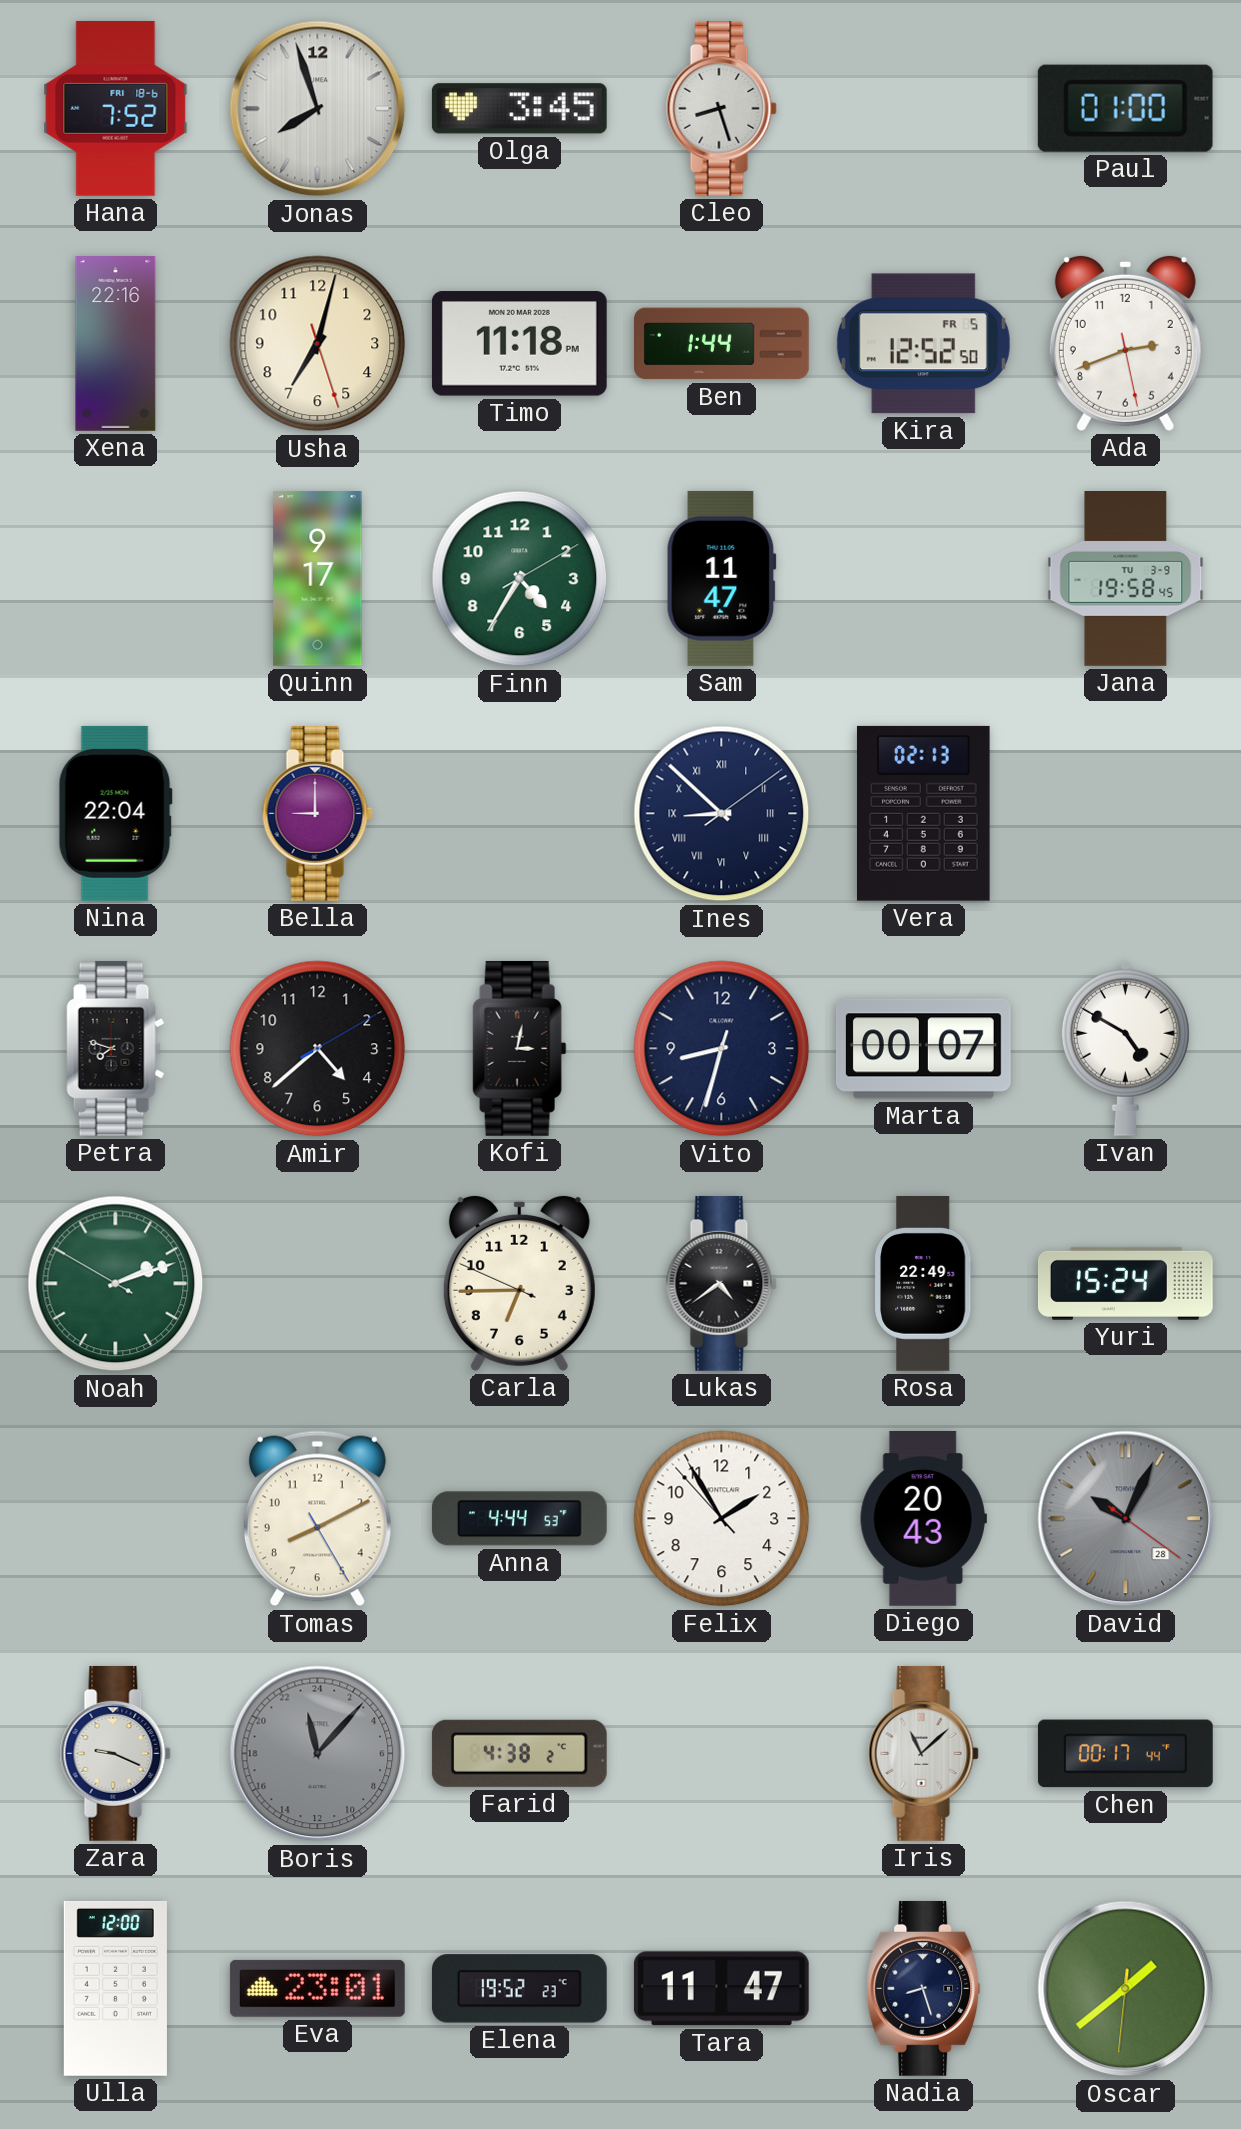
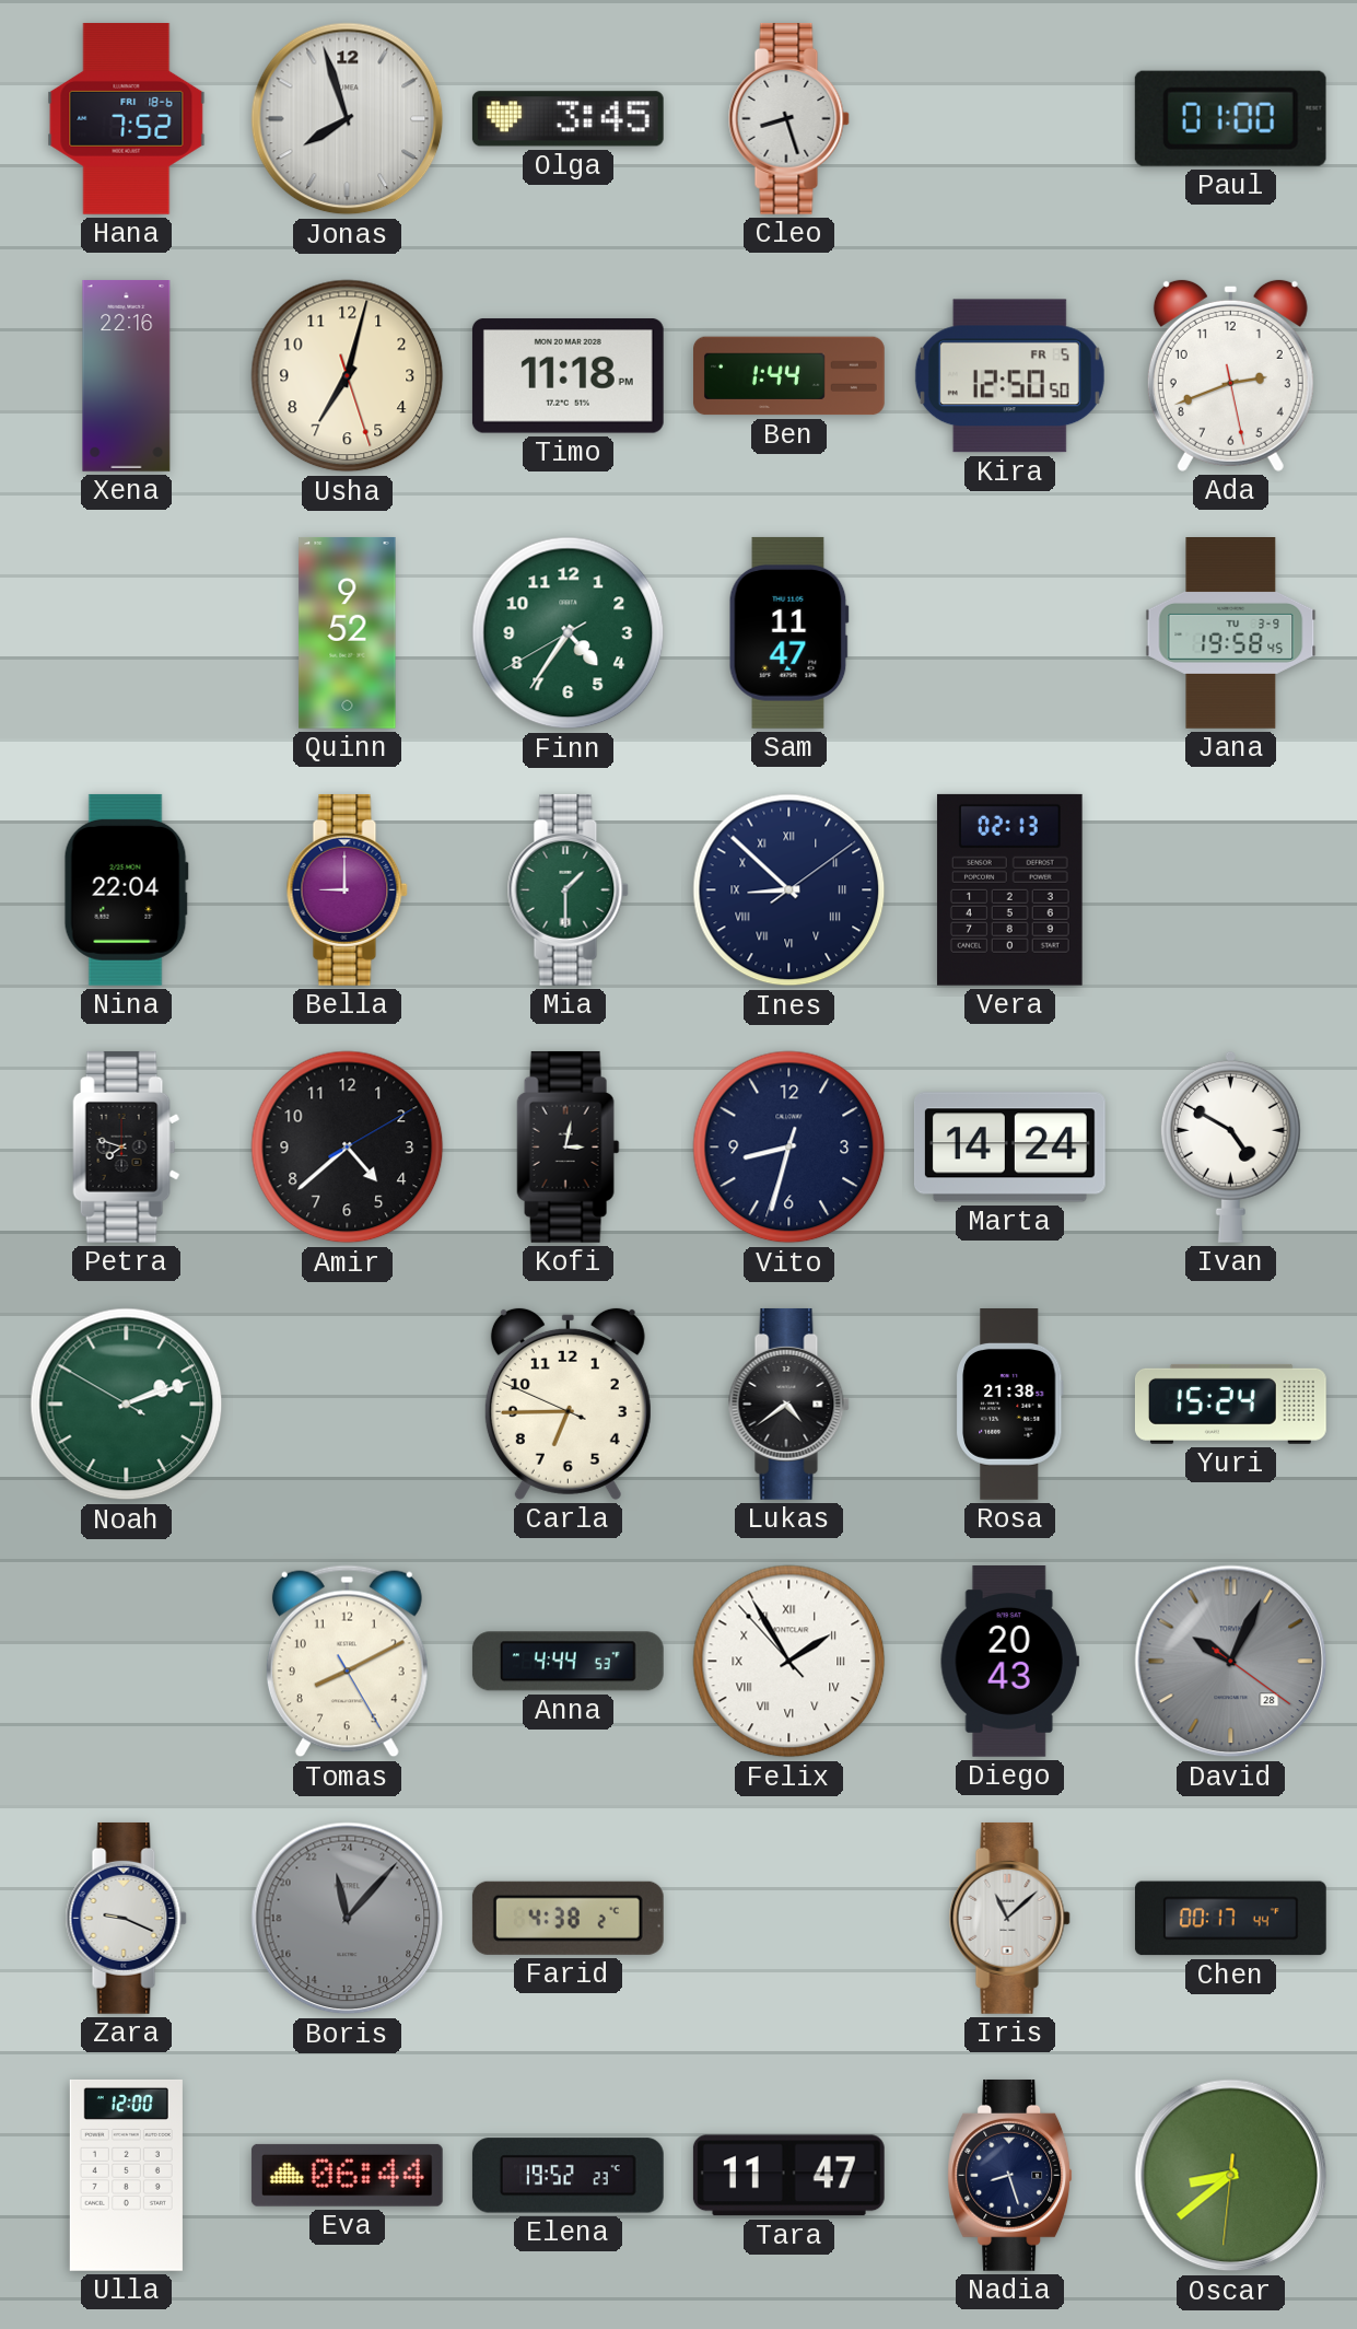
Kira: 12:52 -> 12:50 (1009, 376)
Quinn: 9:17 -> 9:52 (348, 632)
Finn: 4:35:10 -> 4:35:40 (569, 633)
Mia: none -> 1:30 (568, 889)
Marta: 00:07 -> 14:24 (1009, 1148)
Rosa: 22:49 -> 21:38 (1009, 1405)
Felix numerals: Arabic -> Roman (789, 1662)
Eva: 23:01 -> 06:44 (347, 2175)
Oscar: 1:38 -> 8:38 (1231, 2176)
